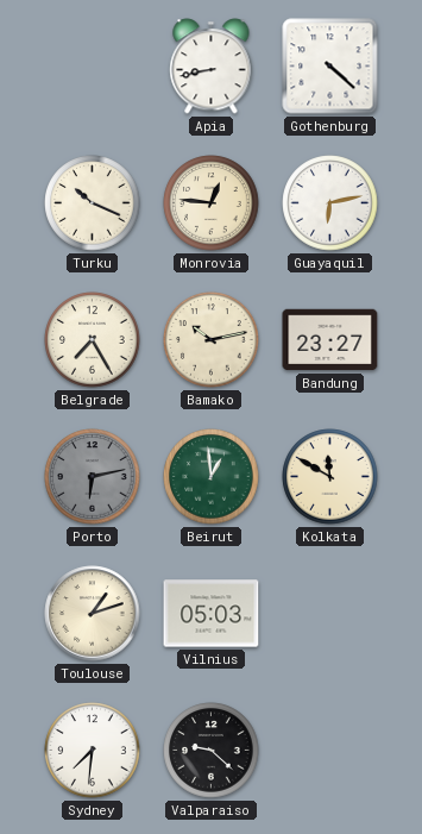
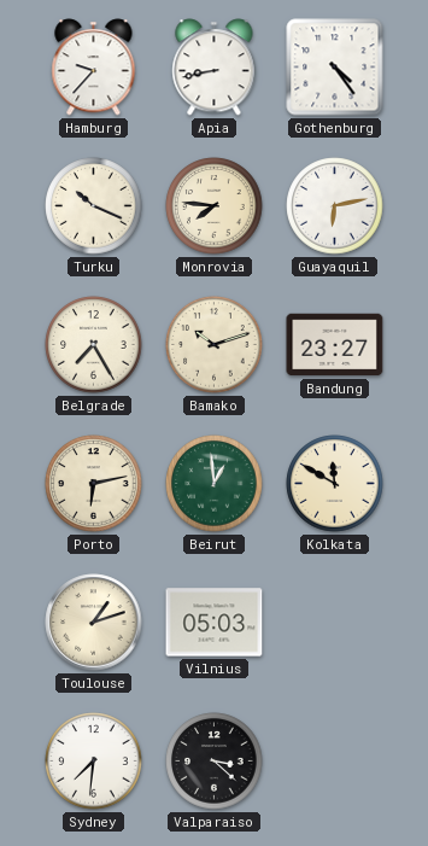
Hamburg: none -> 9:37 (94, 68)
Gothenburg: 4:22 -> 4:24 (335, 68)
Monrovia: 12:46 -> 7:46 (215, 206)
Bamako: 10:13 -> 10:12 (215, 345)
Porto dial: grey -> cream (94, 484)
Valparaiso: 9:22 -> 3:22 (215, 762)
